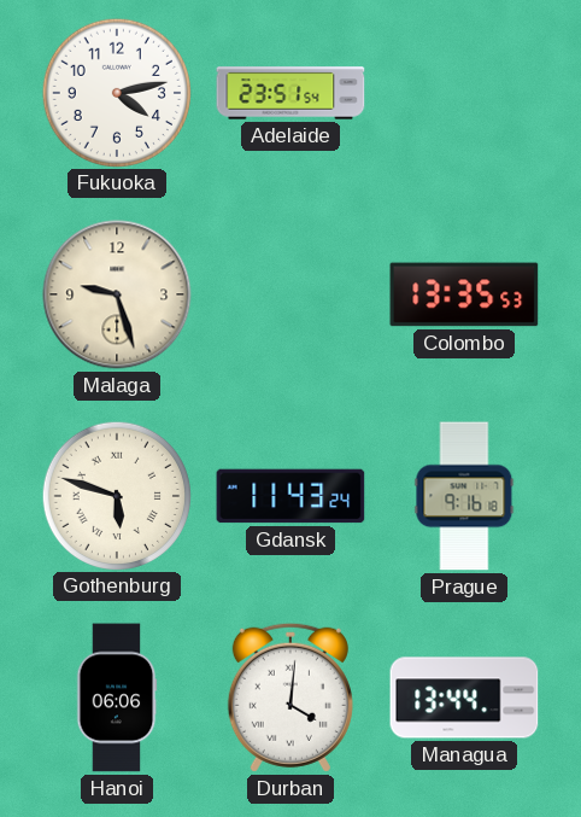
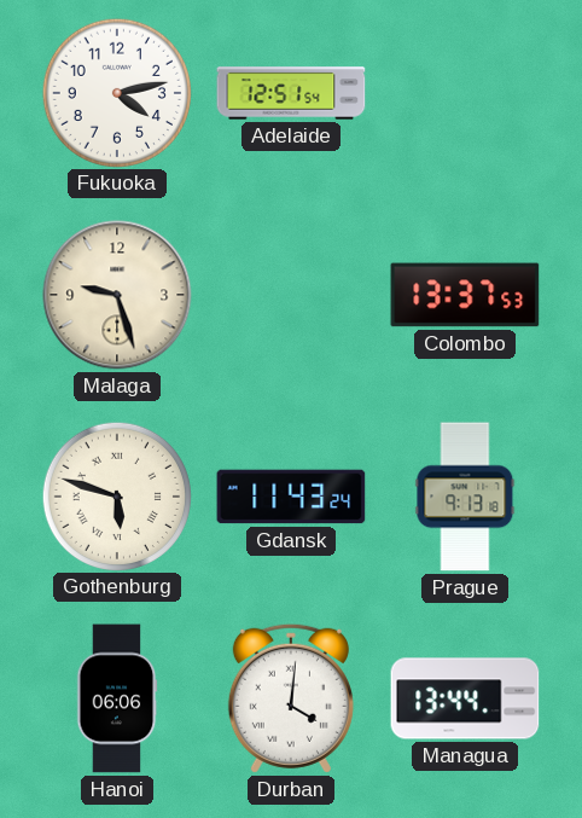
Adelaide: 23:51 -> 12:51 (291, 93)
Colombo: 13:35 -> 13:37 (465, 295)
Prague: 9:16 -> 9:13 (465, 497)
